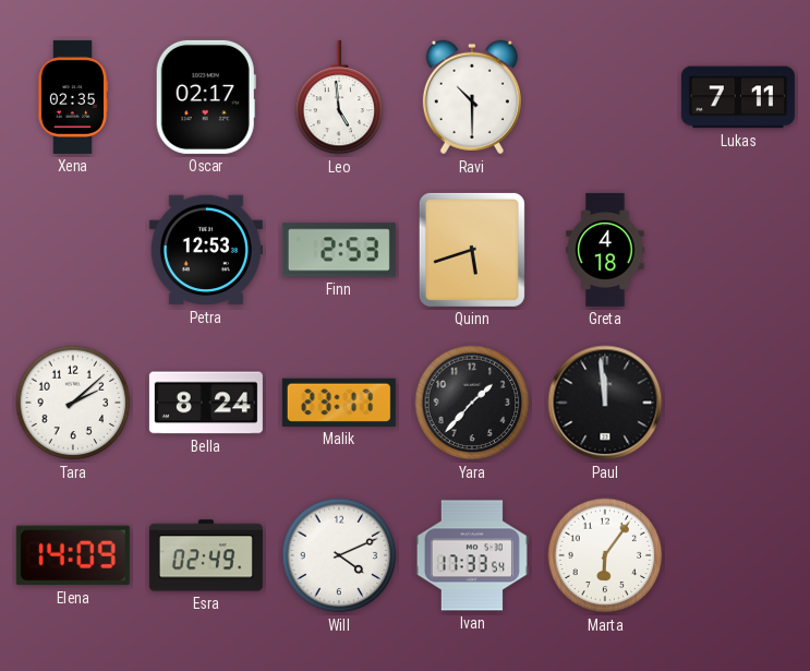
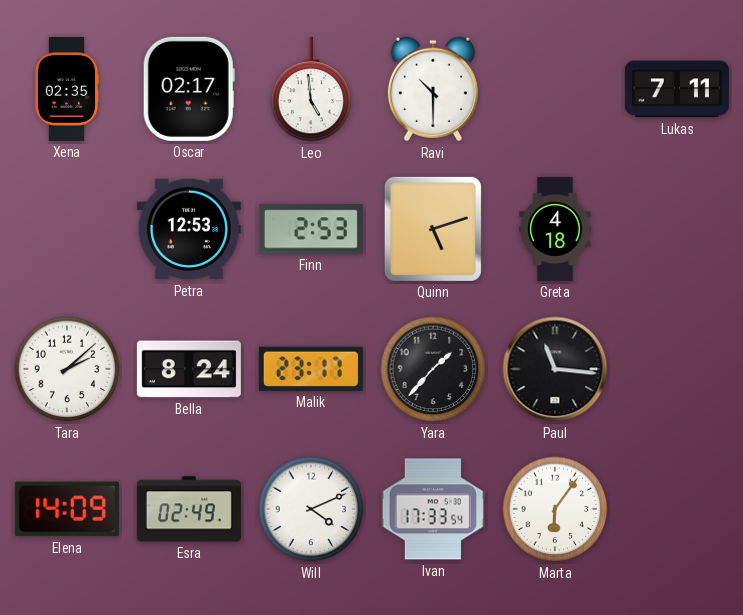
Quinn: 5:42 -> 5:12 (433, 229)
Paul: 11:59 -> 11:16 (555, 369)
